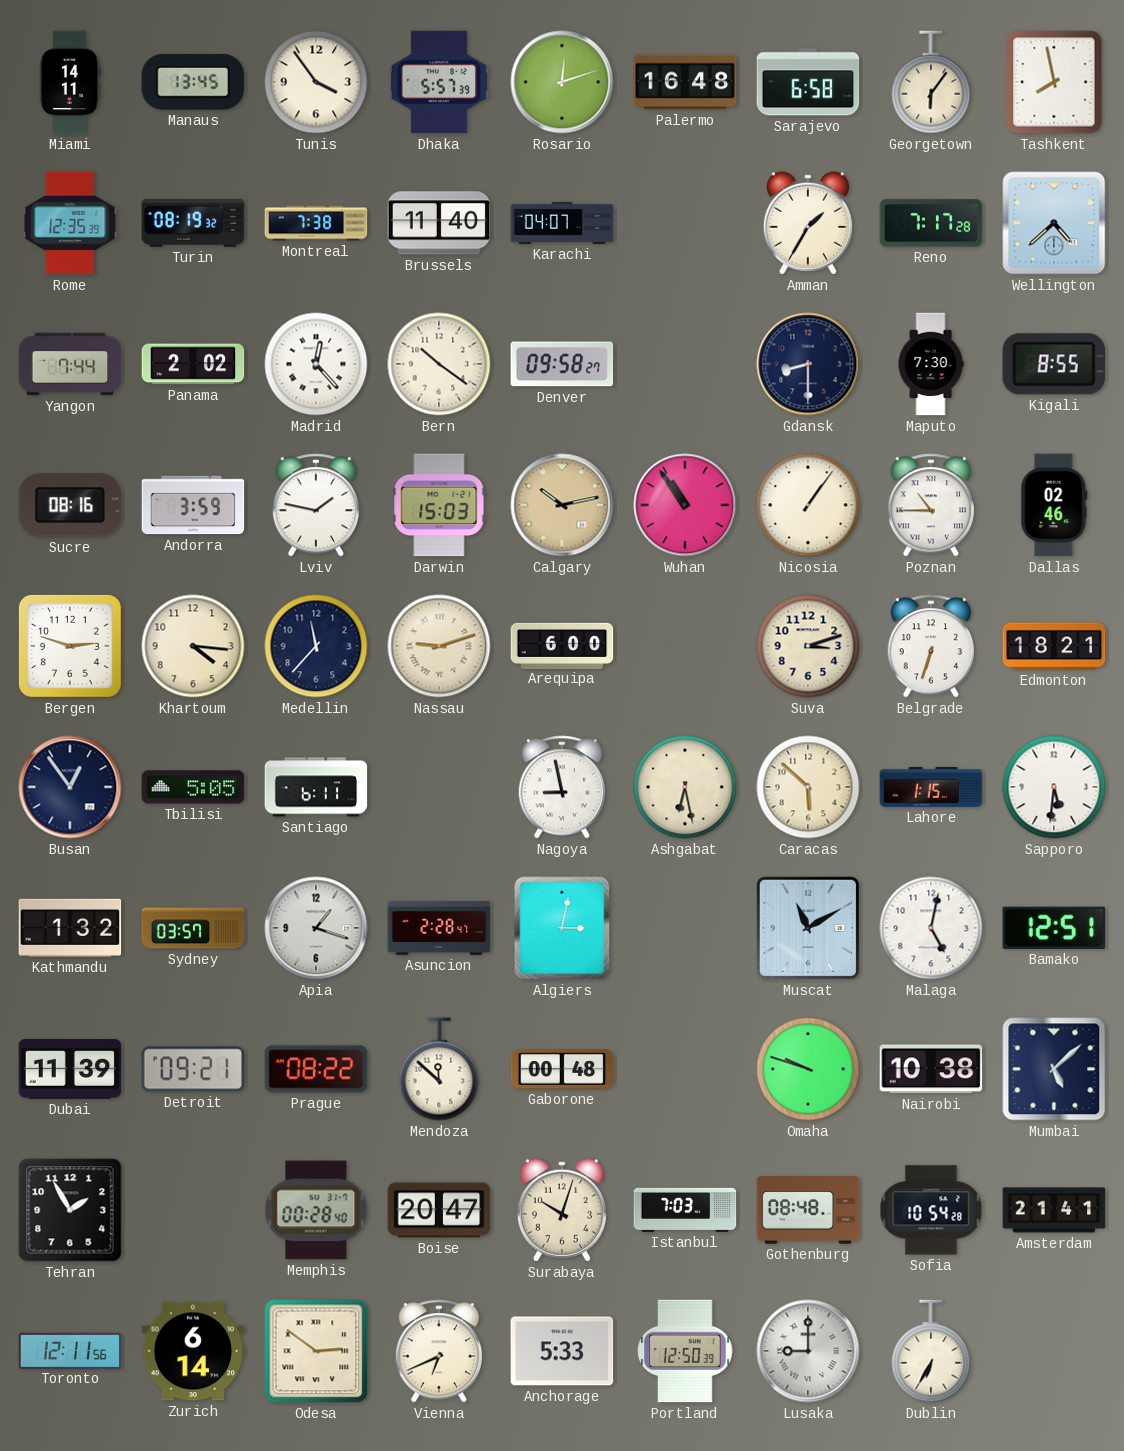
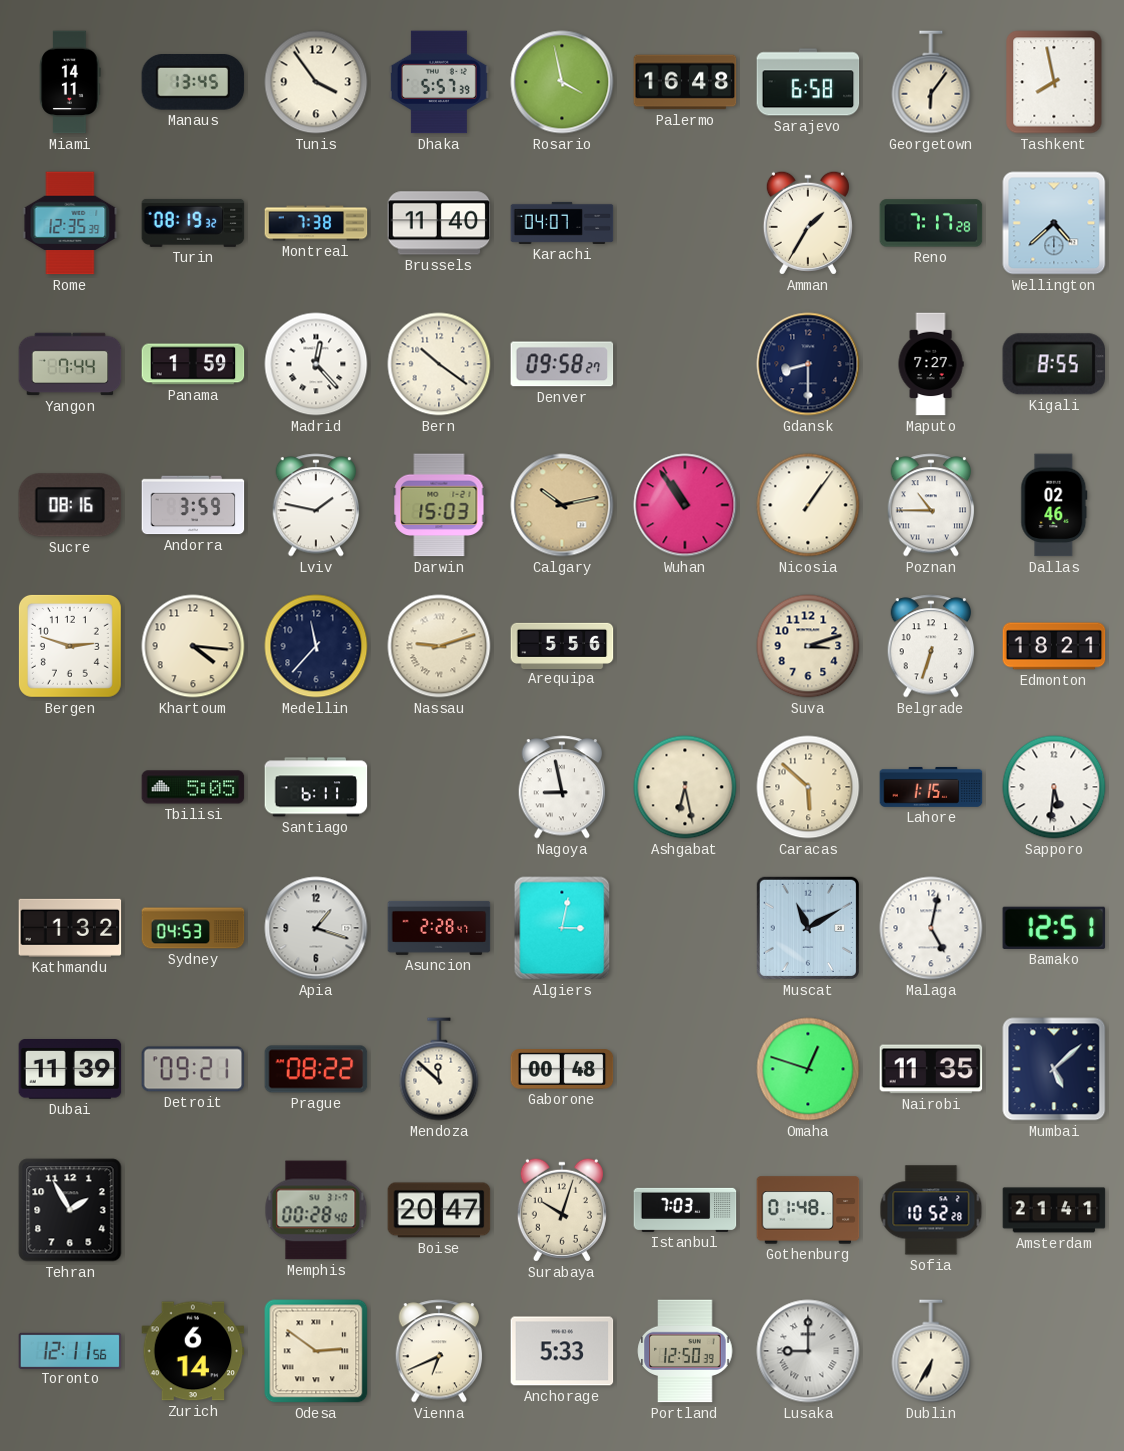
Rosario: 12:12 -> 3:58 (562, 82)
Panama: 2:02 -> 1:59 (193, 364)
Maputo: 7:30 -> 7:27 (931, 364)
Arequipa: 6:00 -> 5:56 (562, 645)
Busan: 12:54 -> none (70, 787)
Sydney: 03:57 -> 04:53 (193, 928)
Omaha: 9:48 -> 12:48 (808, 1069)
Nairobi: 10:38 -> 11:35 (931, 1069)
Gothenburg: 08:48 -> 01:48 (808, 1210)
Sofia: 10:54 -> 10:52 (931, 1210)
